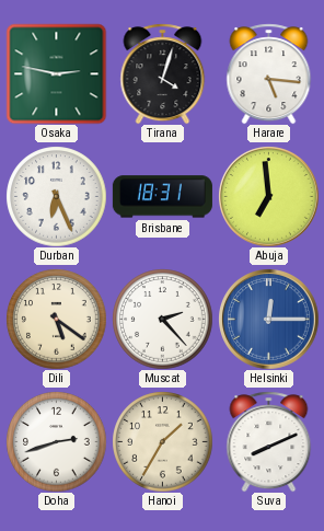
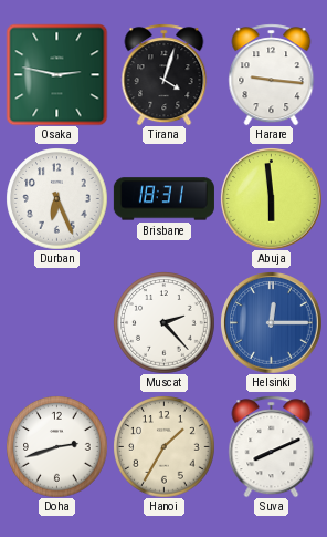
Harare: 5:16 -> 9:16 (272, 74)
Abuja: 6:59 -> 5:59 (272, 199)
Dili: 5:21 -> none (56, 319)
